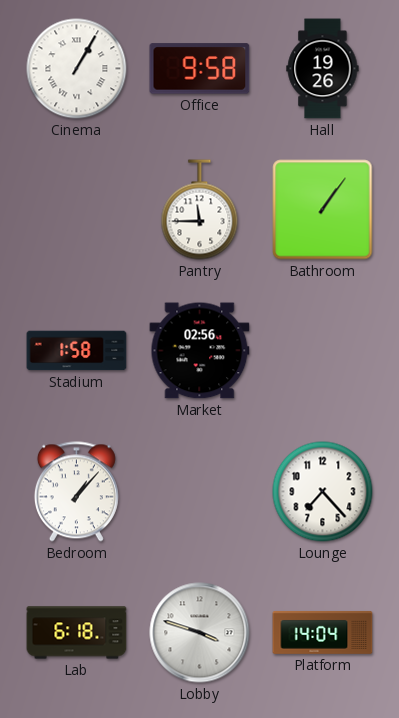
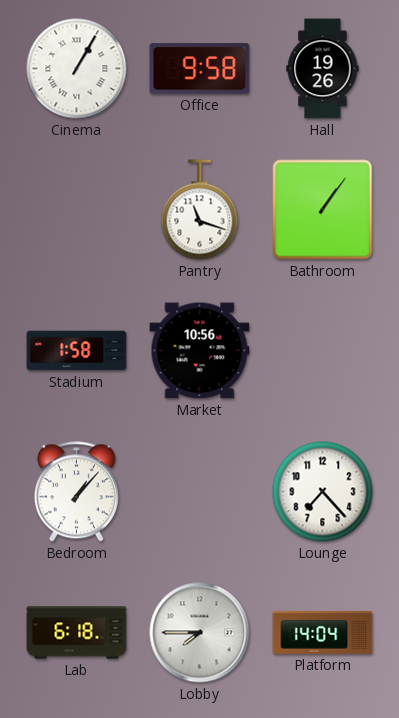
Pantry: 11:45 -> 11:18 (200, 210)
Market: 02:56 -> 10:56 (200, 351)
Lobby: 3:48 -> 7:45 (200, 633)
